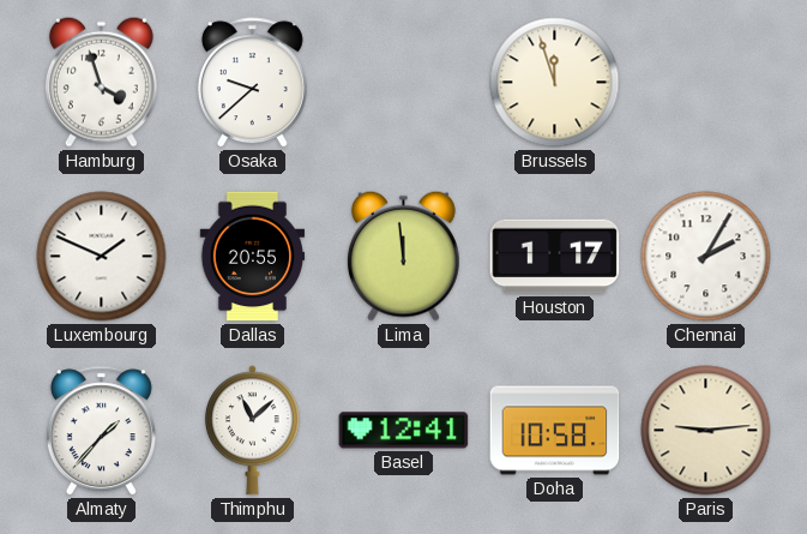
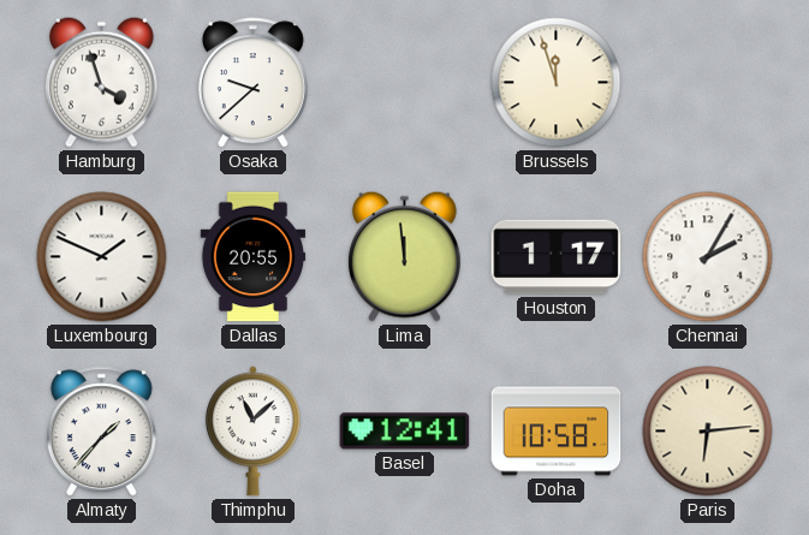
Paris: 9:14 -> 6:14 (708, 432)
